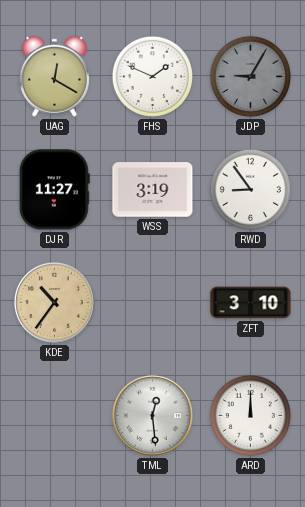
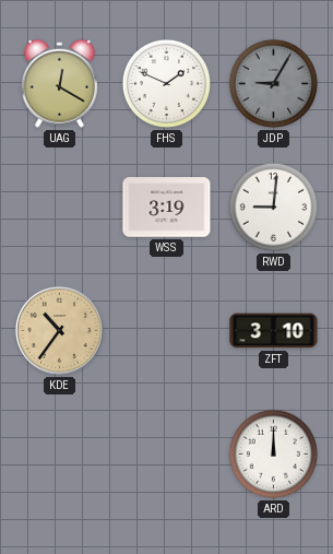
DJR: 11:27 -> none (54, 190)
RWD: 8:54 -> 9:01 (273, 207)
TML: 12:29 -> none (152, 415)
